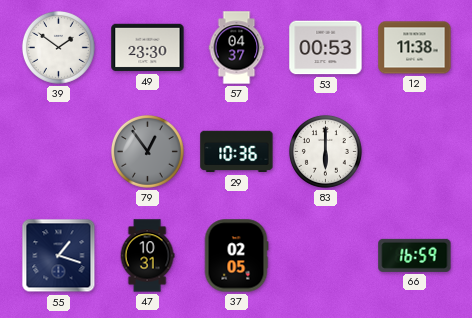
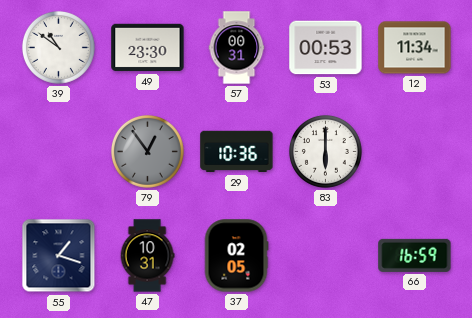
39: 1:51 -> 10:51 (58, 47)
57: 04:37 -> 00:31 (237, 48)
12: 11:38 -> 11:34 (415, 48)
